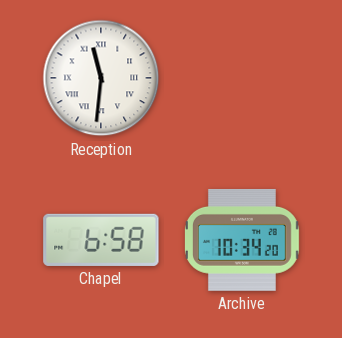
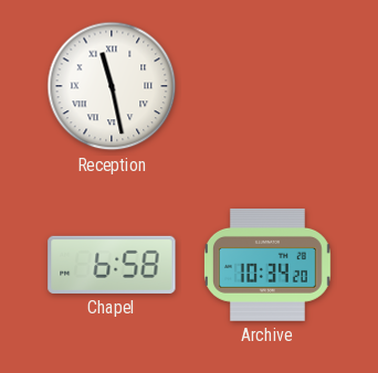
Reception: 11:31 -> 11:28 (112, 86)
